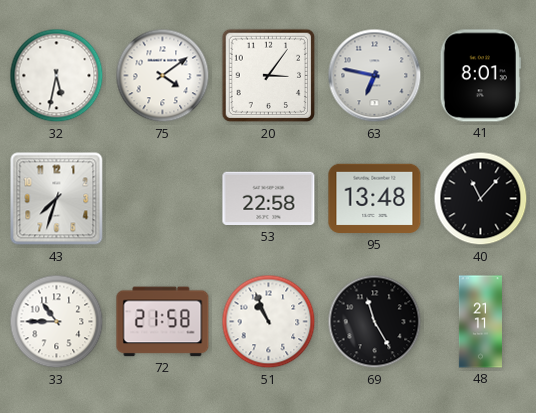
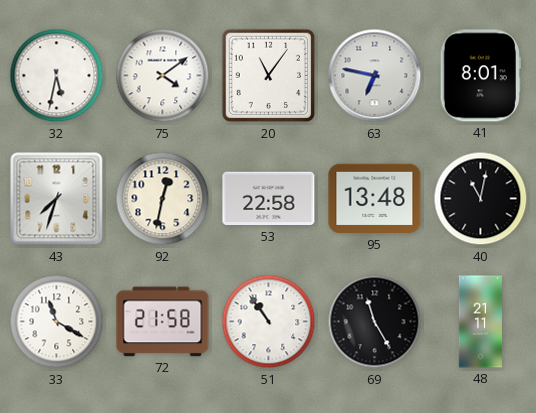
20: 3:06 -> 11:06 (269, 76)
92: none -> 12:32 (163, 199)
40: 11:07 -> 11:02 (481, 199)
33: 10:45 -> 11:20 (57, 322)
51: 10:56 -> 10:54 (269, 322)
